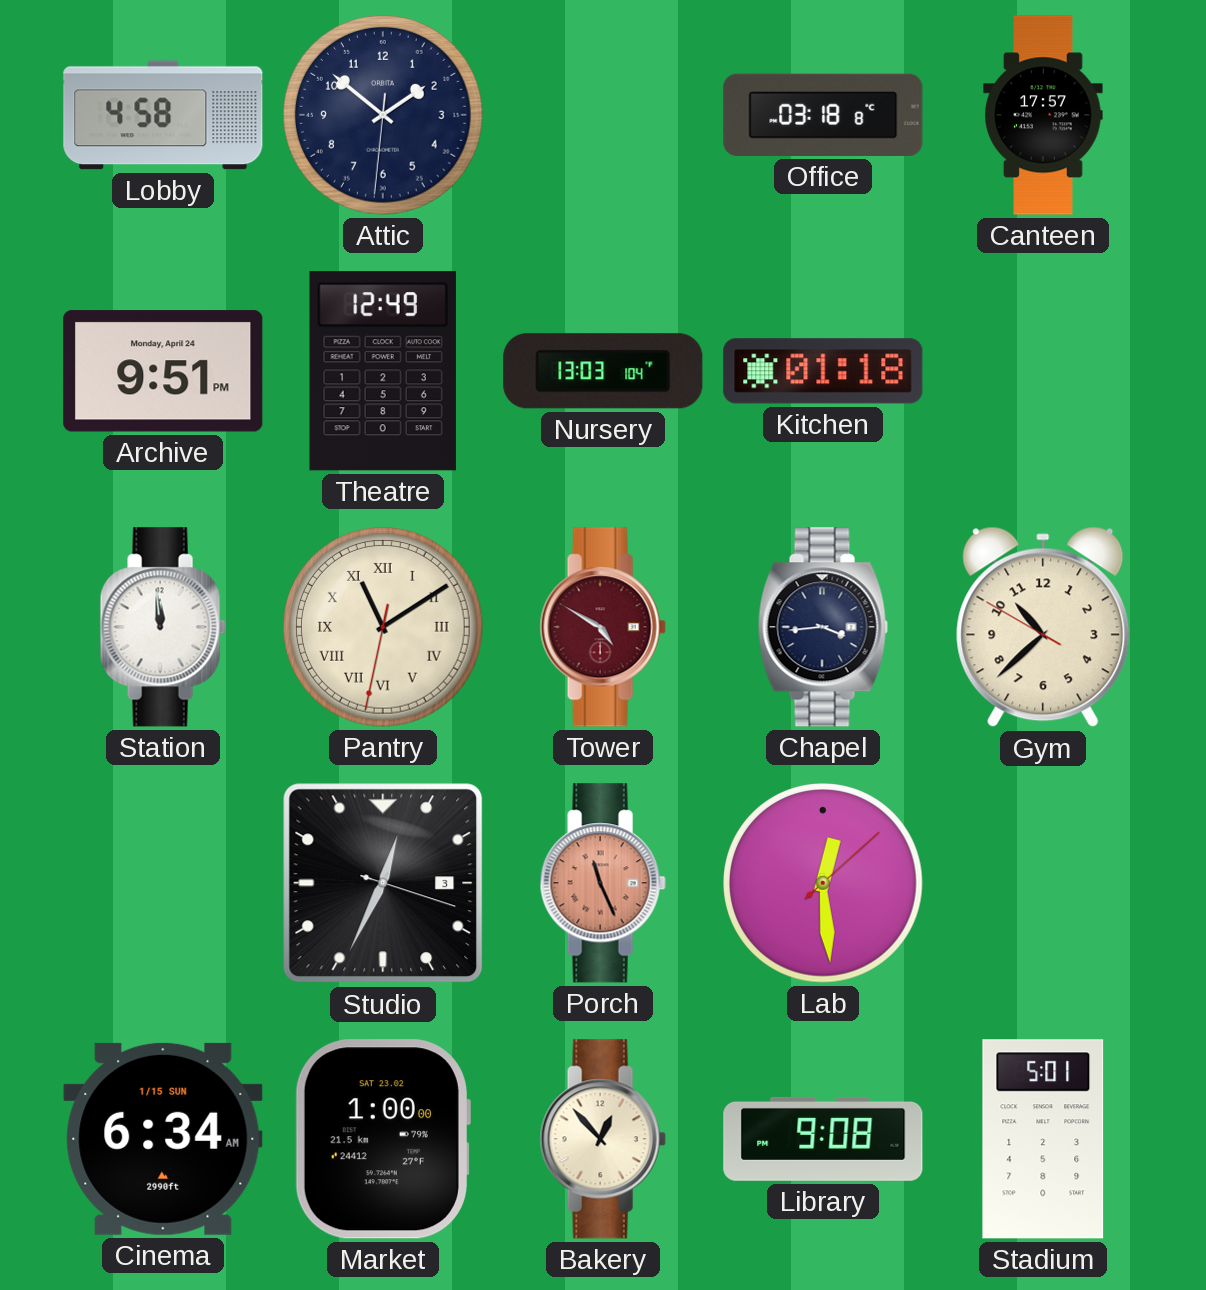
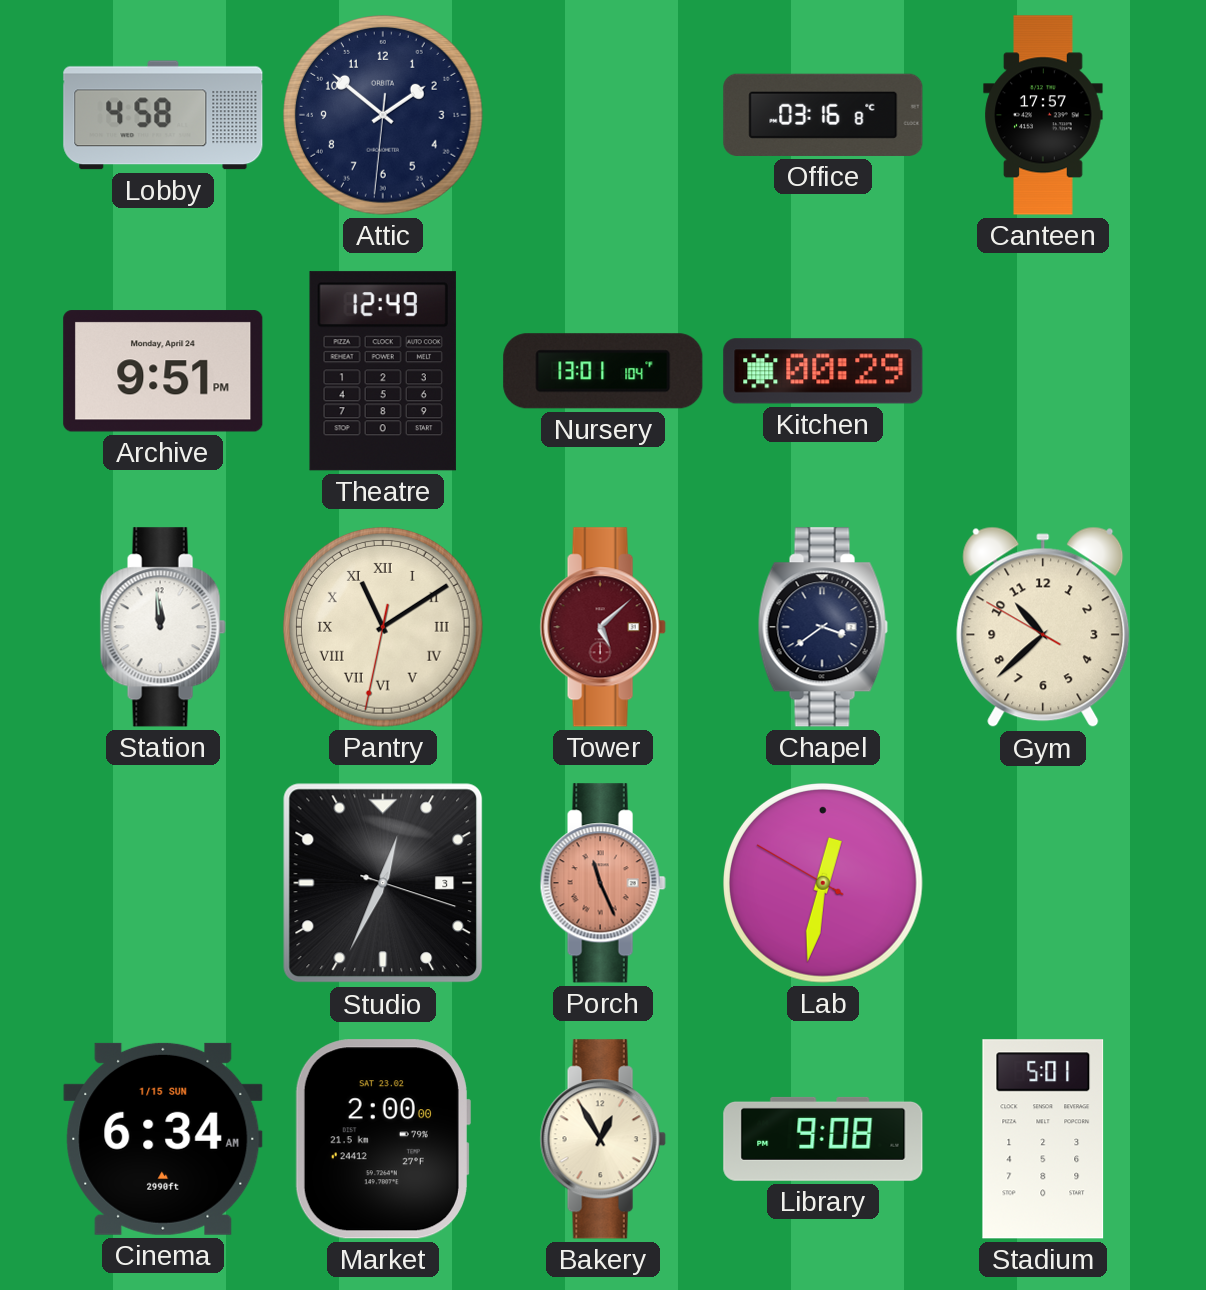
Office: 03:18 -> 03:16 (823, 115)
Nursery: 13:03 -> 13:01 (603, 371)
Kitchen: 01:18 -> 00:29 (823, 371)
Tower: 4:50 -> 5:08 (603, 627)
Chapel: 3:44 -> 3:39 (823, 627)
Lab: 12:29 -> 12:31 (824, 884)
Market: 1:00 -> 2:00 (382, 1139)
Bakery: 12:53 -> 12:55 (603, 1139)
